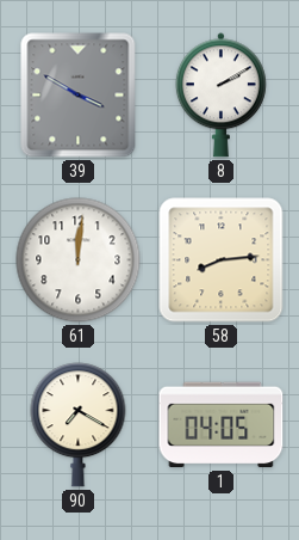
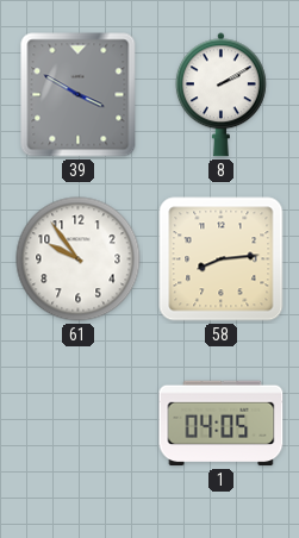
61: 12:01 -> 9:54 (79, 259)
90: 7:20 -> none (79, 425)
